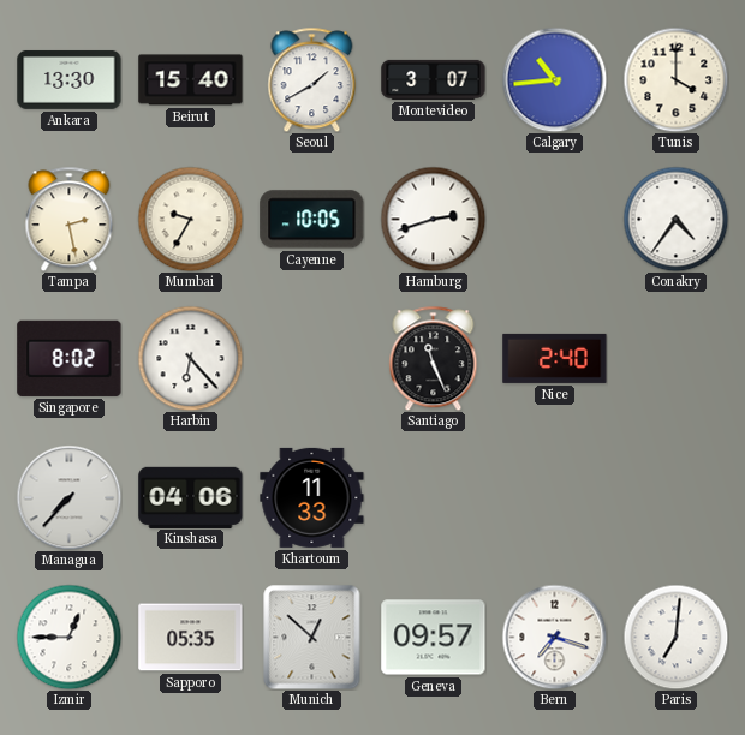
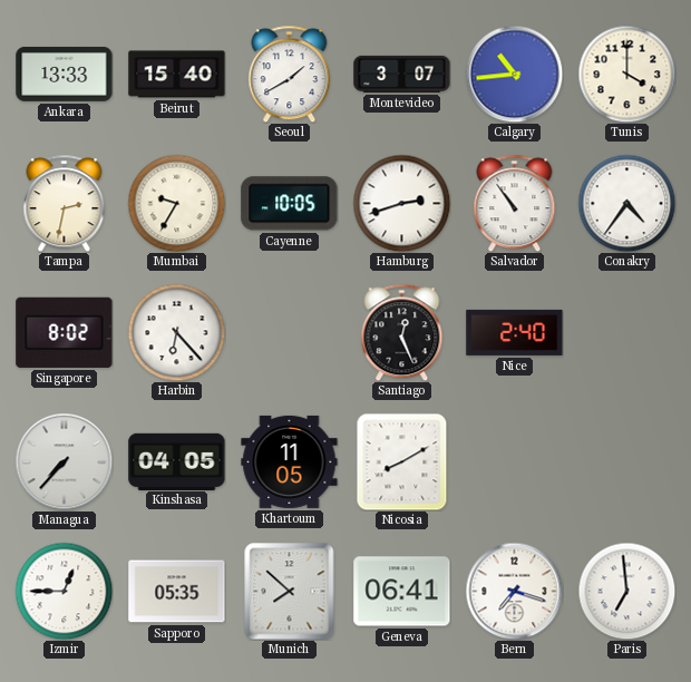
Ankara: 13:30 -> 13:33 (65, 74)
Tampa: 2:28 -> 2:32 (65, 203)
Salvador: none -> 10:54 (515, 203)
Santiago: 11:26 -> 12:26 (402, 332)
Kinshasa: 04:06 -> 04:05 (177, 461)
Khartoum: 11:33 -> 11:05 (290, 461)
Nicosia: none -> 8:10 (402, 461)
Munich: 12:52 -> 7:52 (290, 591)
Geneva: 09:57 -> 06:41 (402, 592)
Paris: 7:01 -> 6:59 (626, 591)
